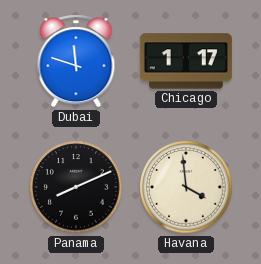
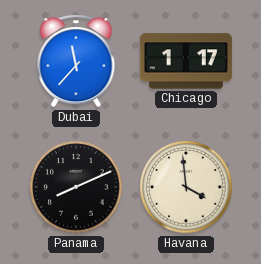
Dubai: 11:48 -> 11:37 (76, 61)
